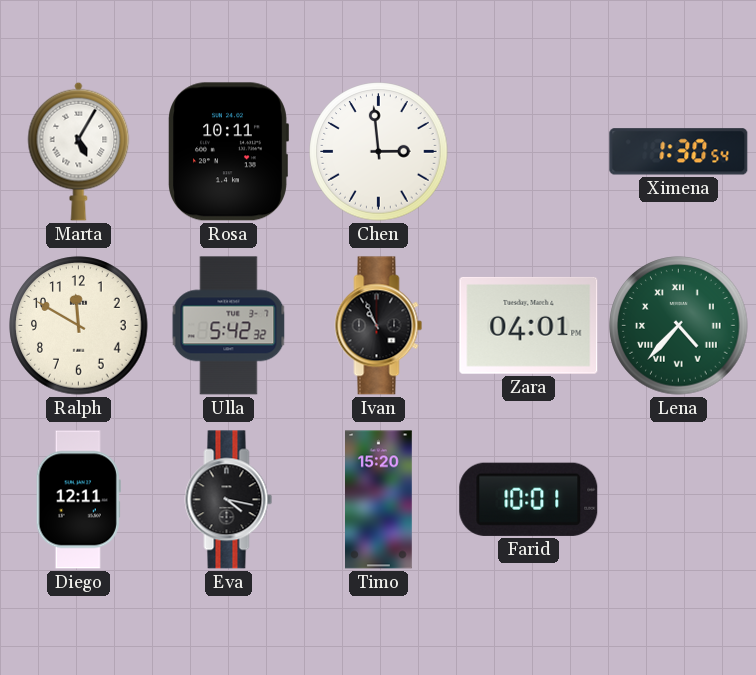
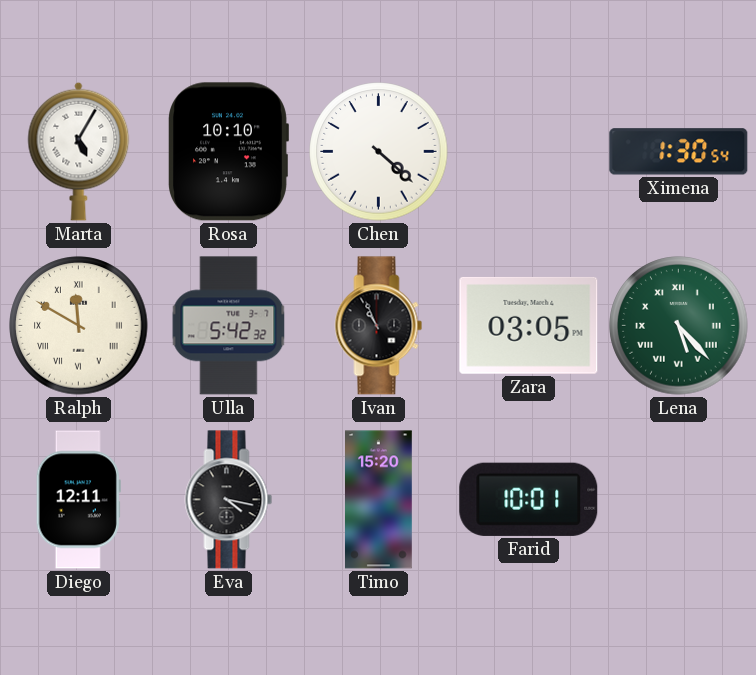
Rosa: 10:11 -> 10:10 (228, 152)
Chen: 2:59 -> 4:22 (379, 152)
Ralph numerals: Arabic -> Roman (79, 326)
Zara: 04:01 -> 03:05 (529, 325)
Lena: 4:37 -> 5:23 (679, 326)
